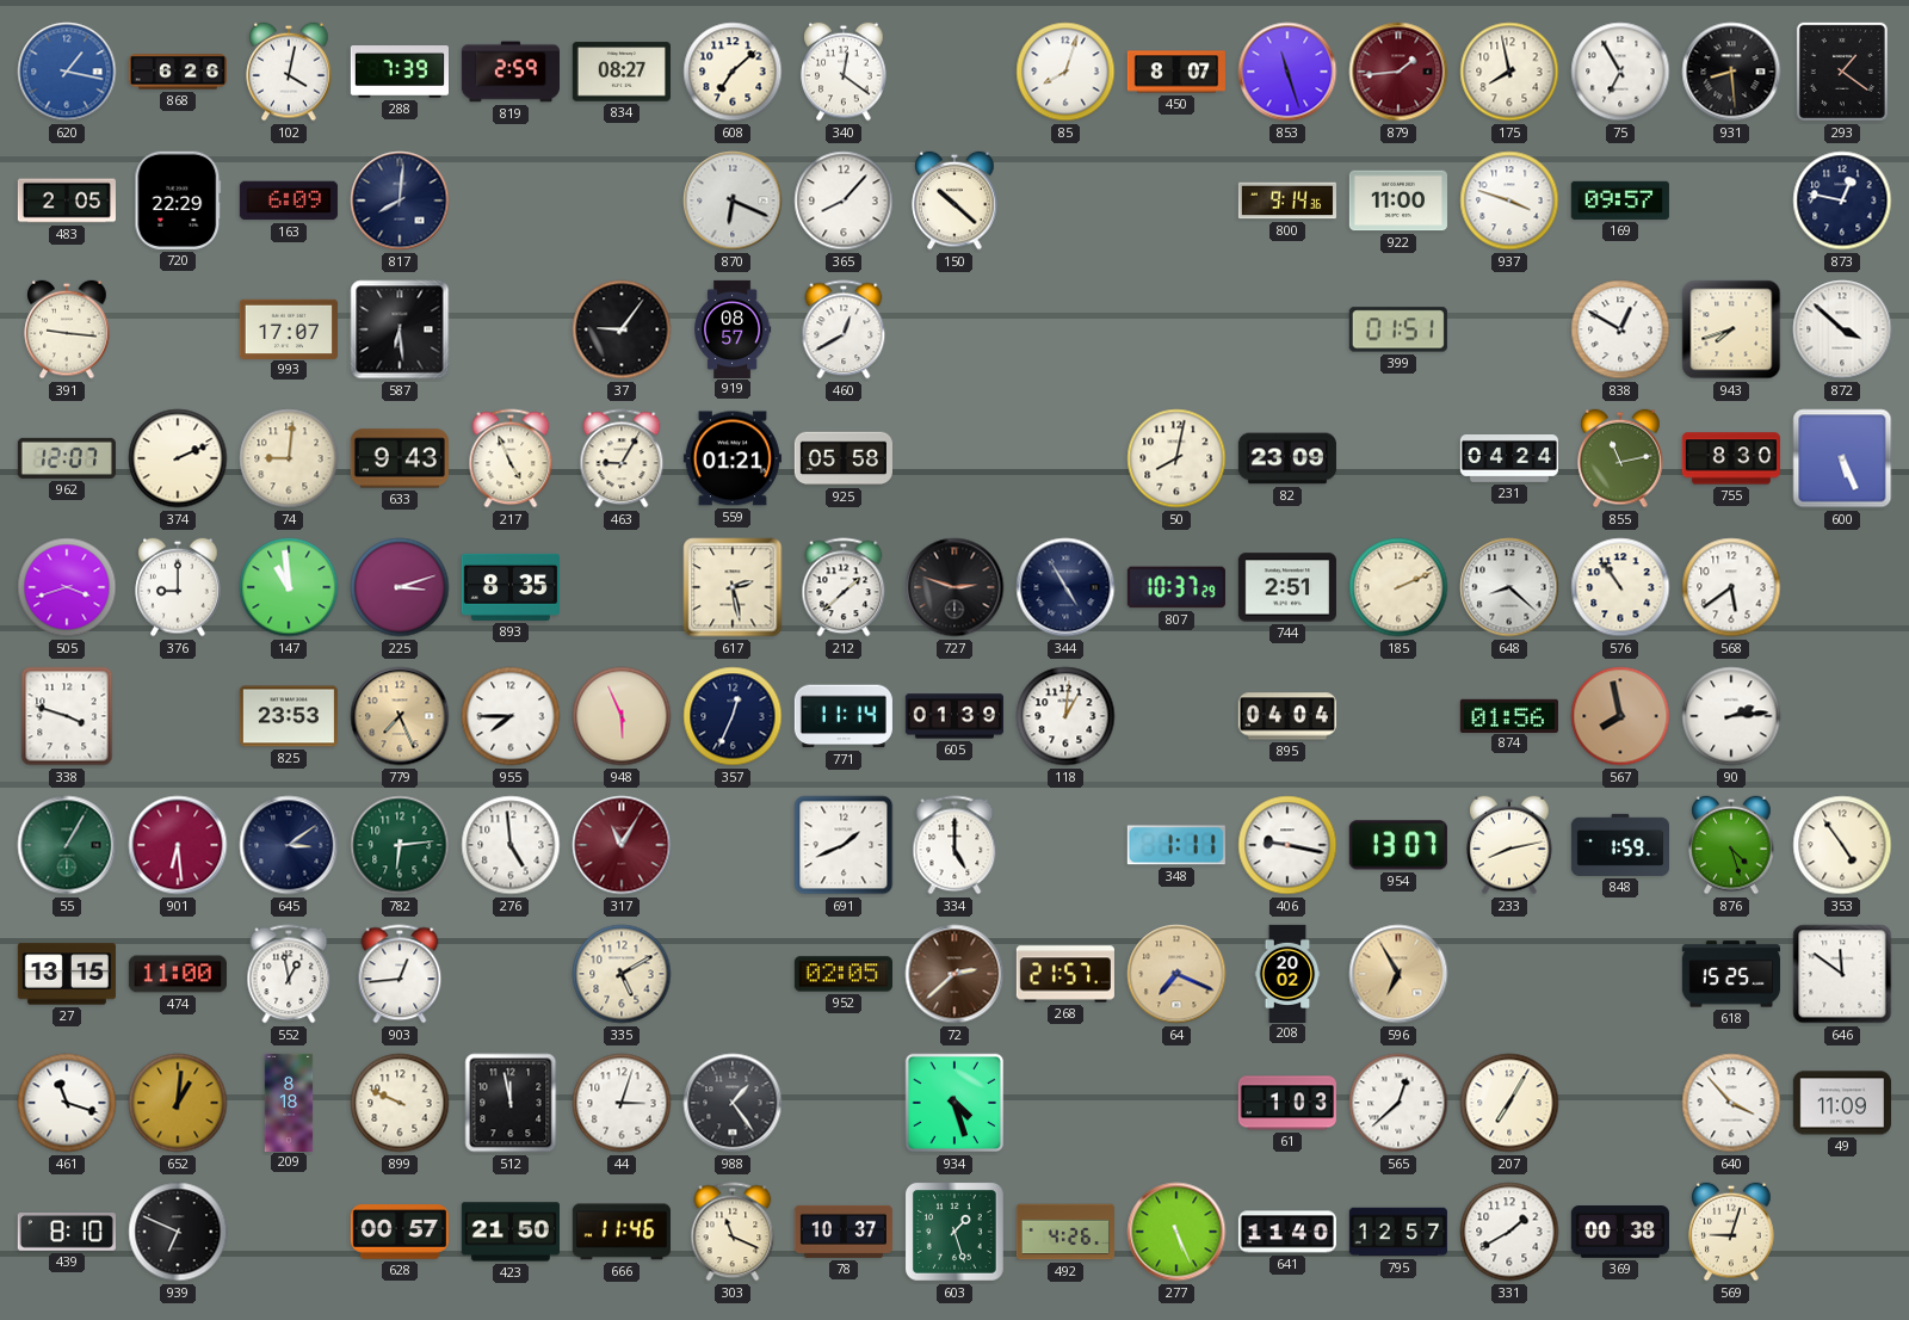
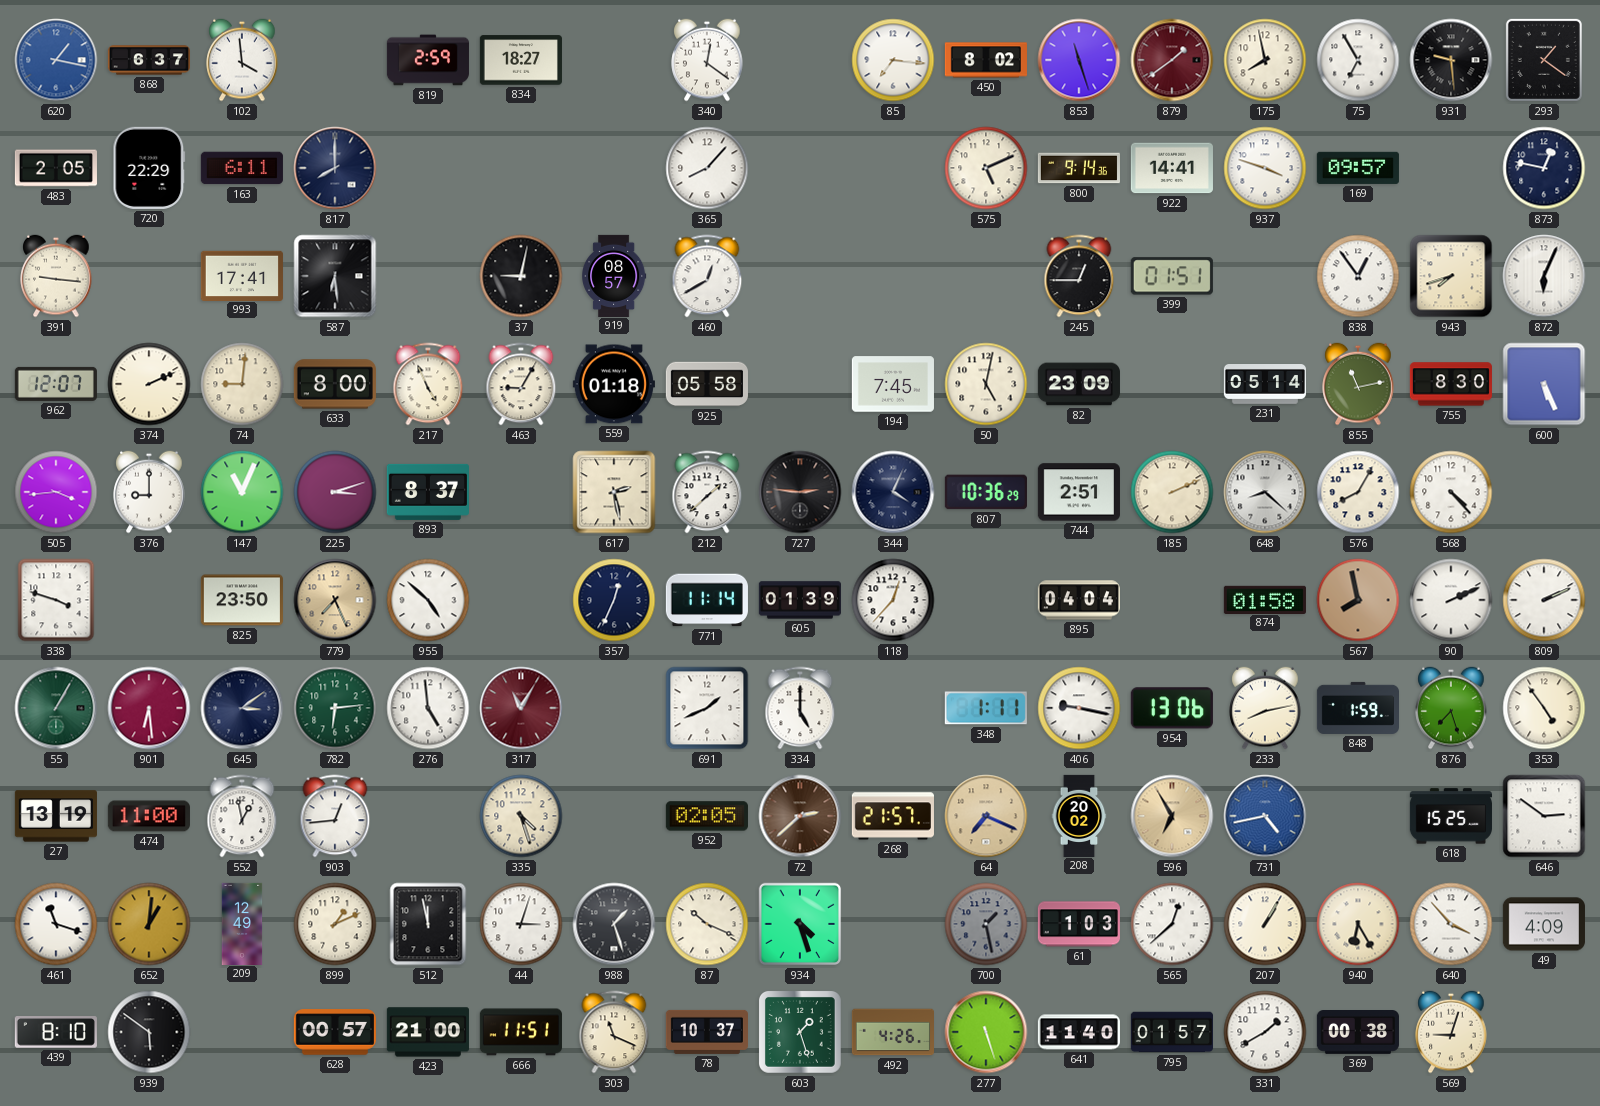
868: 6:26 -> 6:37 (148, 60)
102: 4:02 -> 3:59 (242, 60)
288: 7:39 -> none (400, 73)
834: 08:27 -> 18:27 (521, 60)
608: 7:08 -> none (733, 72)
85: 8:03 -> 7:16 (893, 60)
450: 8:07 -> 8:02 (986, 60)
879: 1:44 -> 1:39 (1172, 60)
931: 8:29 -> 9:29 (1451, 60)
163: 6:09 -> 6:11 (242, 168)
817: 8:01 -> 8:00 (335, 168)
870: 6:19 -> none (733, 201)
150: 10:22 -> none (954, 201)
575: none -> 5:11 (986, 168)
922: 11:00 -> 14:41 (1172, 168)
993: 17:07 -> 17:41 (242, 275)
37: 9:06 -> 9:02 (521, 276)
245: none -> 12:45 (1079, 276)
838: 12:50 -> 12:54 (1358, 276)
872: 3:52 -> 6:04 (1544, 276)
633: 9:43 -> 8:00 (335, 384)
559: 01:21 -> 01:18 (614, 384)
194: none -> 7:45 (893, 384)
50: 8:02 -> 5:02 (986, 384)
231: 04:24 -> 05:14 (1265, 385)
505: 3:42 -> 3:44 (56, 492)
147: 10:59 -> 11:04 (242, 492)
893: 8:35 -> 8:37 (428, 492)
727: 2:48 -> 2:46 (800, 492)
344: 4:55 -> 4:04 (893, 492)
807: 10:37 -> 10:36 (986, 492)
576: 10:54 -> 8:05 (1358, 492)
568: 5:39 -> 4:23 (1451, 492)
825: 23:53 -> 23:50 (242, 600)
955: 7:45 -> 4:52 (428, 600)
948: 5:56 -> none (622, 716)
118: 1:01 -> 12:37 (893, 600)
874: 01:56 -> 01:58 (1265, 599)
90: 2:14 -> 2:11 (1451, 600)
809: none -> 2:11 (1544, 600)
954: 13:07 -> 13:06 (1172, 708)
876: 4:27 -> 7:27 (1451, 708)
27: 13:15 -> 13:19 (56, 816)
335: 5:10 -> 4:27 (521, 816)
731: none -> 4:43 (1265, 816)
646: 11:51 -> 2:51 (1544, 816)
209: 8:18 -> 12:49 (242, 923)
899: 9:49 -> 1:11 (335, 924)
988: 1:24 -> 1:27 (614, 924)
87: none -> 10:19 (707, 924)
700: none -> 1:28 (986, 924)
207: 7:05 -> 1:05 (1265, 924)
940: none -> 6:25 (1358, 924)
49: 11:09 -> 4:09 (1544, 924)
939: 6:49 -> 5:51 (149, 1032)
423: 21:50 -> 21:00 (428, 1032)
666: 11:46 -> 11:51 (521, 1032)
277: 5:26 -> 5:27 (986, 1032)
795: 12:57 -> 01:57 (1172, 1032)
